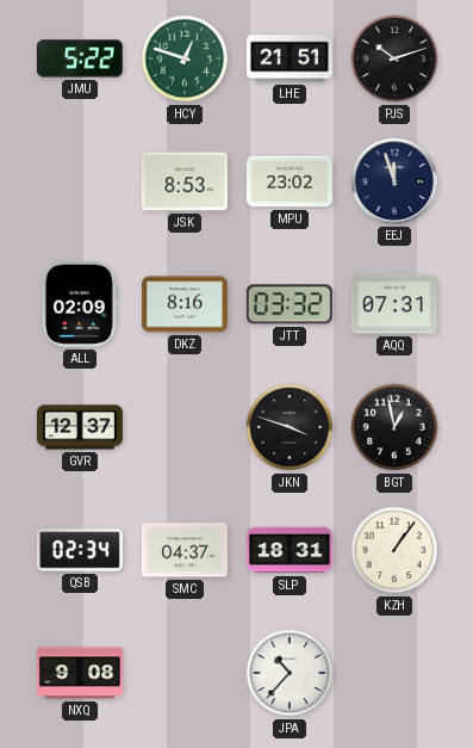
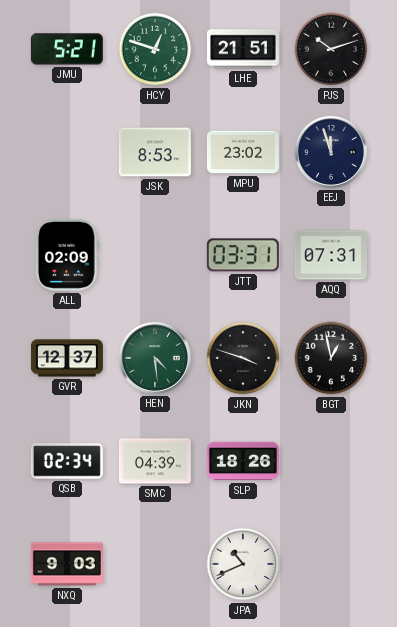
JMU: 5:22 -> 5:21 (67, 49)
DKZ: 8:16 -> none (185, 304)
JTT: 03:32 -> 03:31 (243, 255)
HEN: none -> 4:29 (155, 358)
SMC: 04:37 -> 04:39 (155, 461)
SLP: 18:31 -> 18:26 (243, 461)
KZH: 1:06 -> none (394, 550)
NXQ: 9:08 -> 9:03 (67, 564)
JPA: 10:37 -> 10:41 (243, 564)
